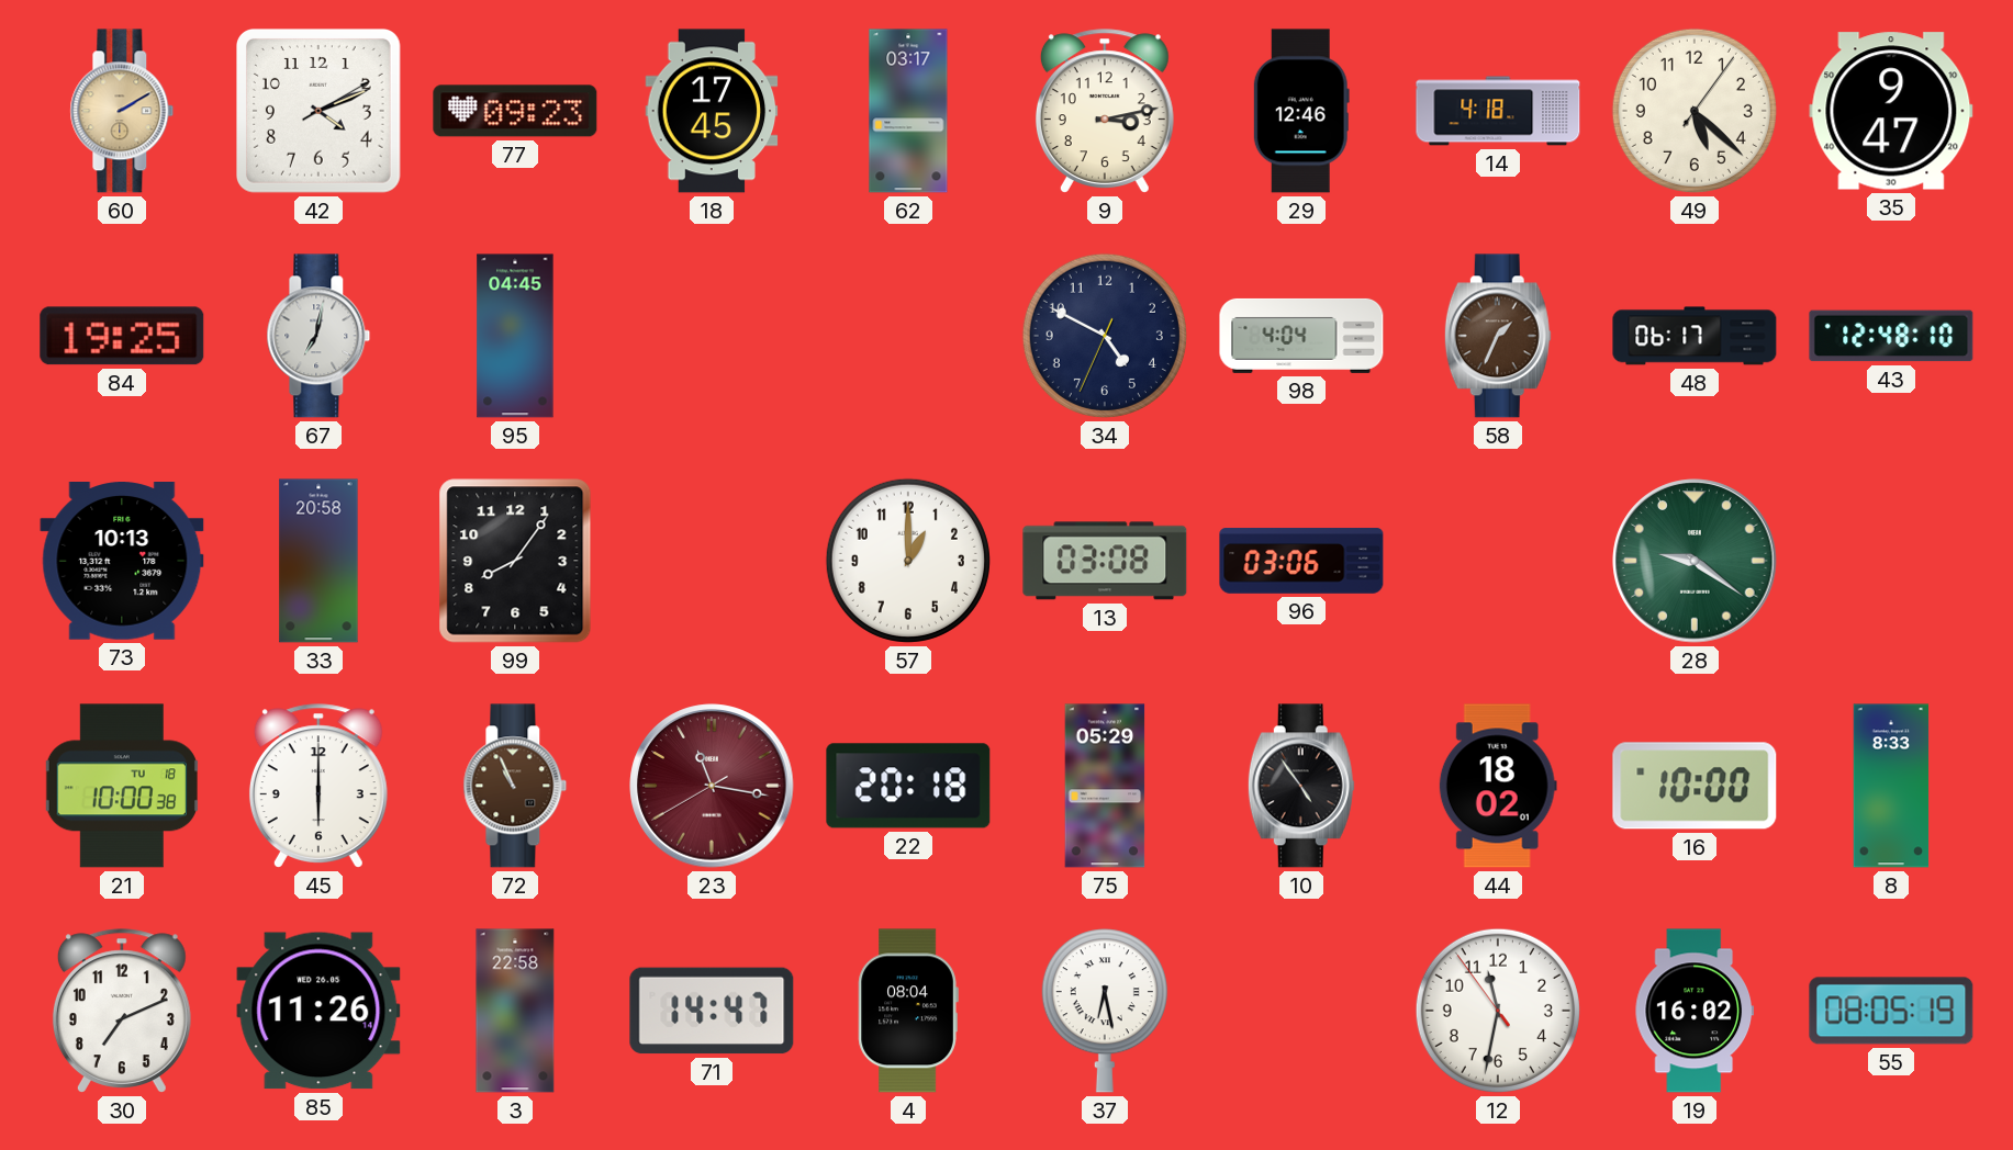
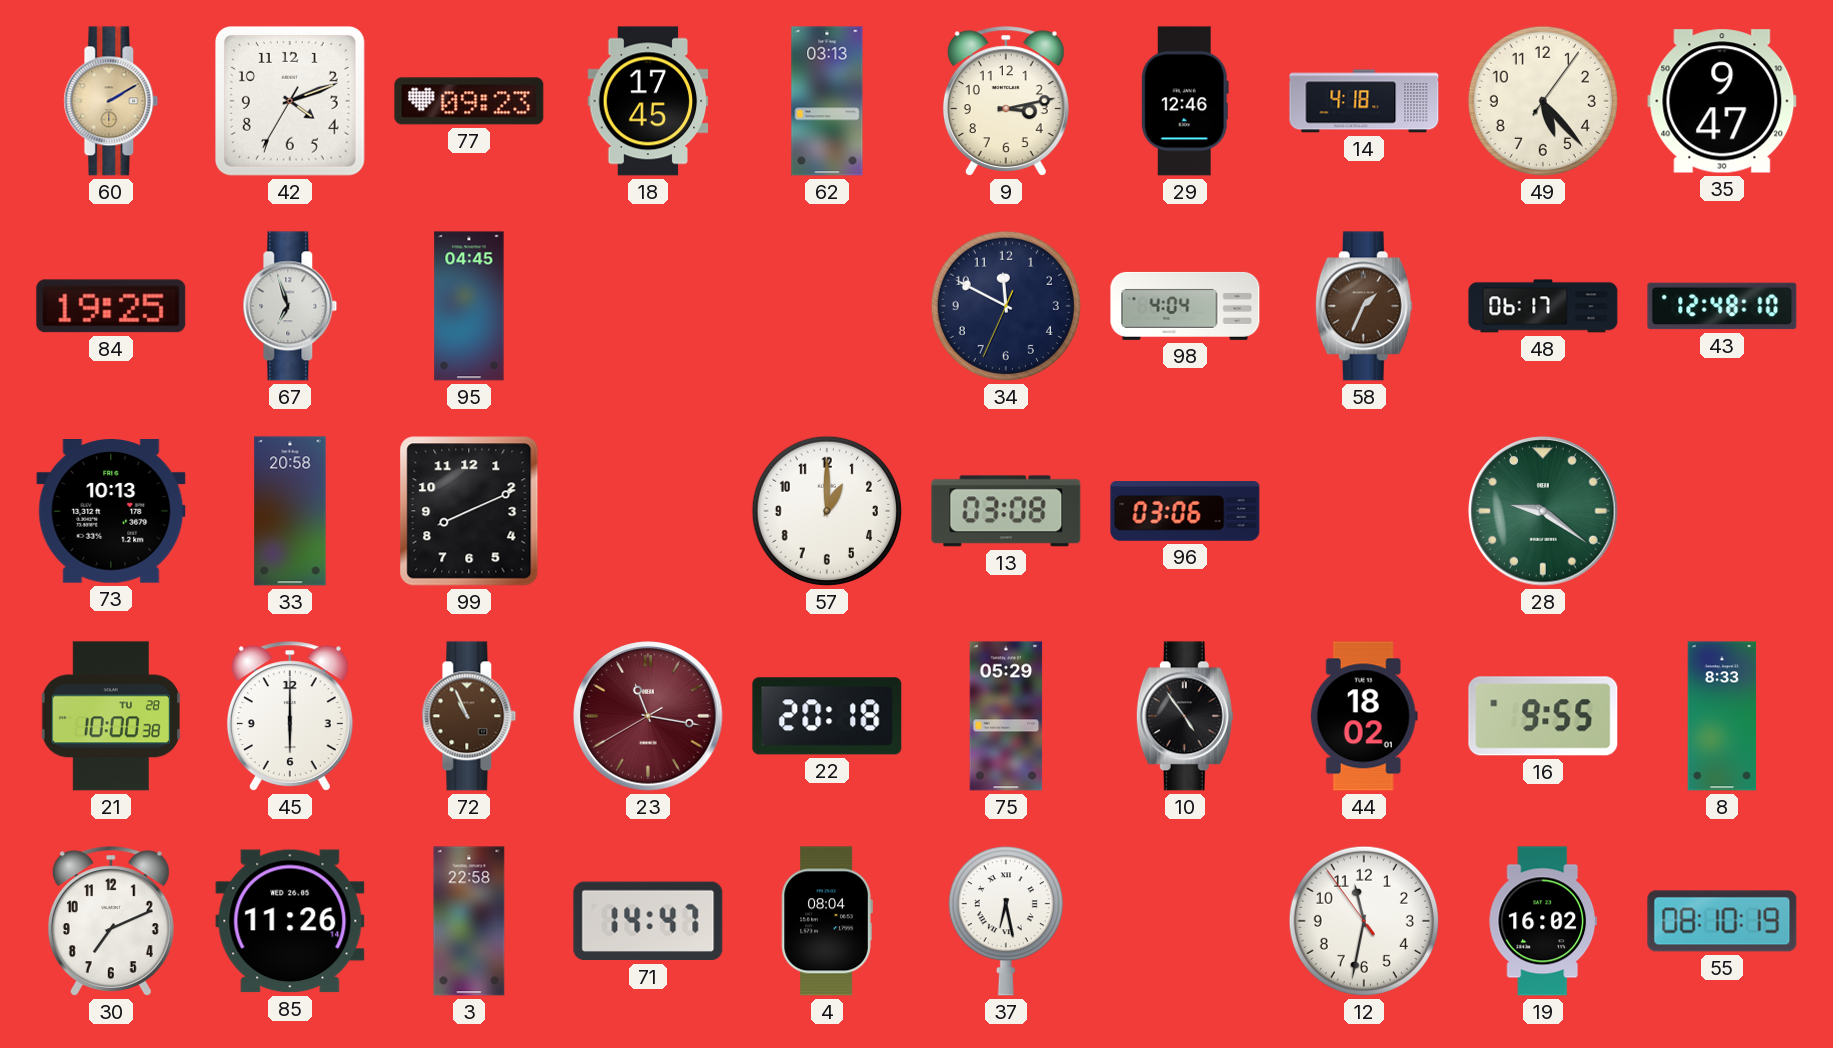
42: 4:11:10 -> 4:11:35 (291, 102)
62: 03:17 -> 03:13 (827, 101)
49: 5:22 -> 5:23 (1543, 101)
67: 7:02 -> 6:57 (290, 306)
34: 4:49 -> 11:49 (1006, 306)
99: 8:06 -> 8:11 (469, 511)
21 date: TU 18 -> TU 28 (111, 716)
16: 10:00 -> 9:55 (1543, 716)
55: 08:05 -> 08:10 (1722, 921)
